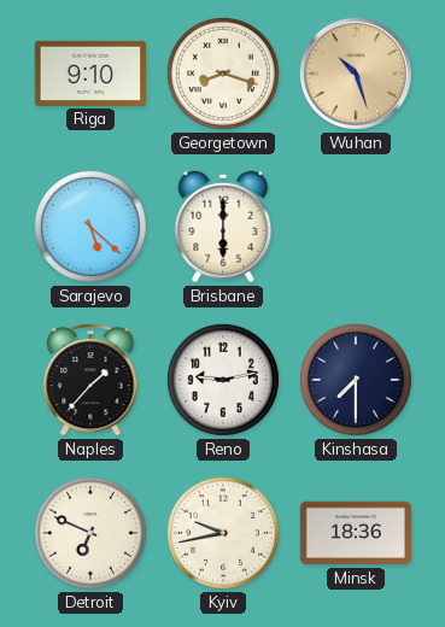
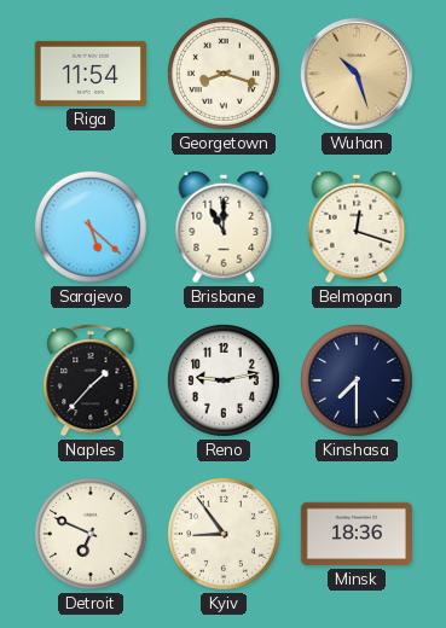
Riga: 9:10 -> 11:54 (91, 74)
Brisbane: 6:00 -> 11:00 (224, 227)
Belmopan: none -> 12:18 (357, 227)
Kyiv: 9:43 -> 8:54 (224, 534)
